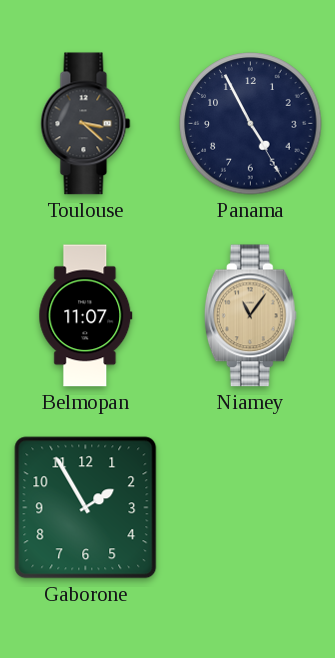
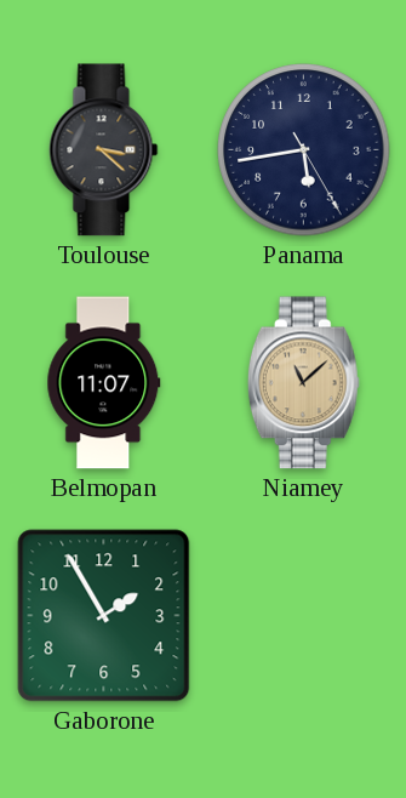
Panama: 4:55 -> 5:43 (304, 150)
Niamey: 11:06 -> 11:08 (303, 383)
